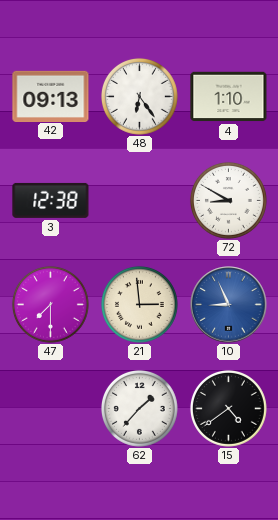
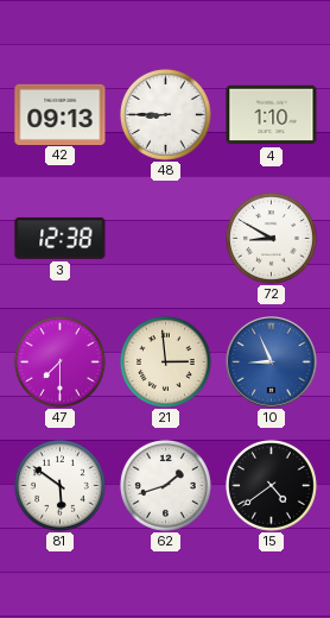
48: 6:24 -> 8:45 (165, 114)
81: none -> 5:51 (59, 485)
62: 1:37 -> 1:42 (165, 485)
